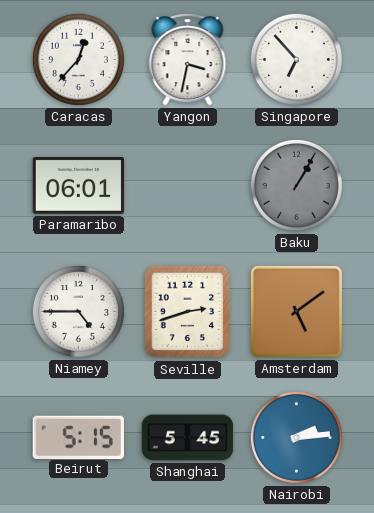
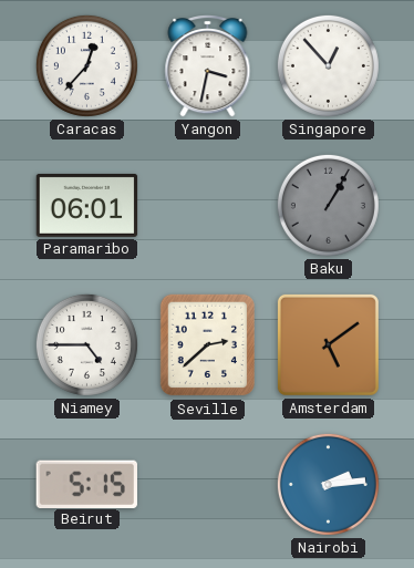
Singapore: 6:53 -> 12:53 (328, 65)
Seville: 2:42 -> 2:38 (207, 345)
Shanghai: 5:45 -> none (188, 438)
